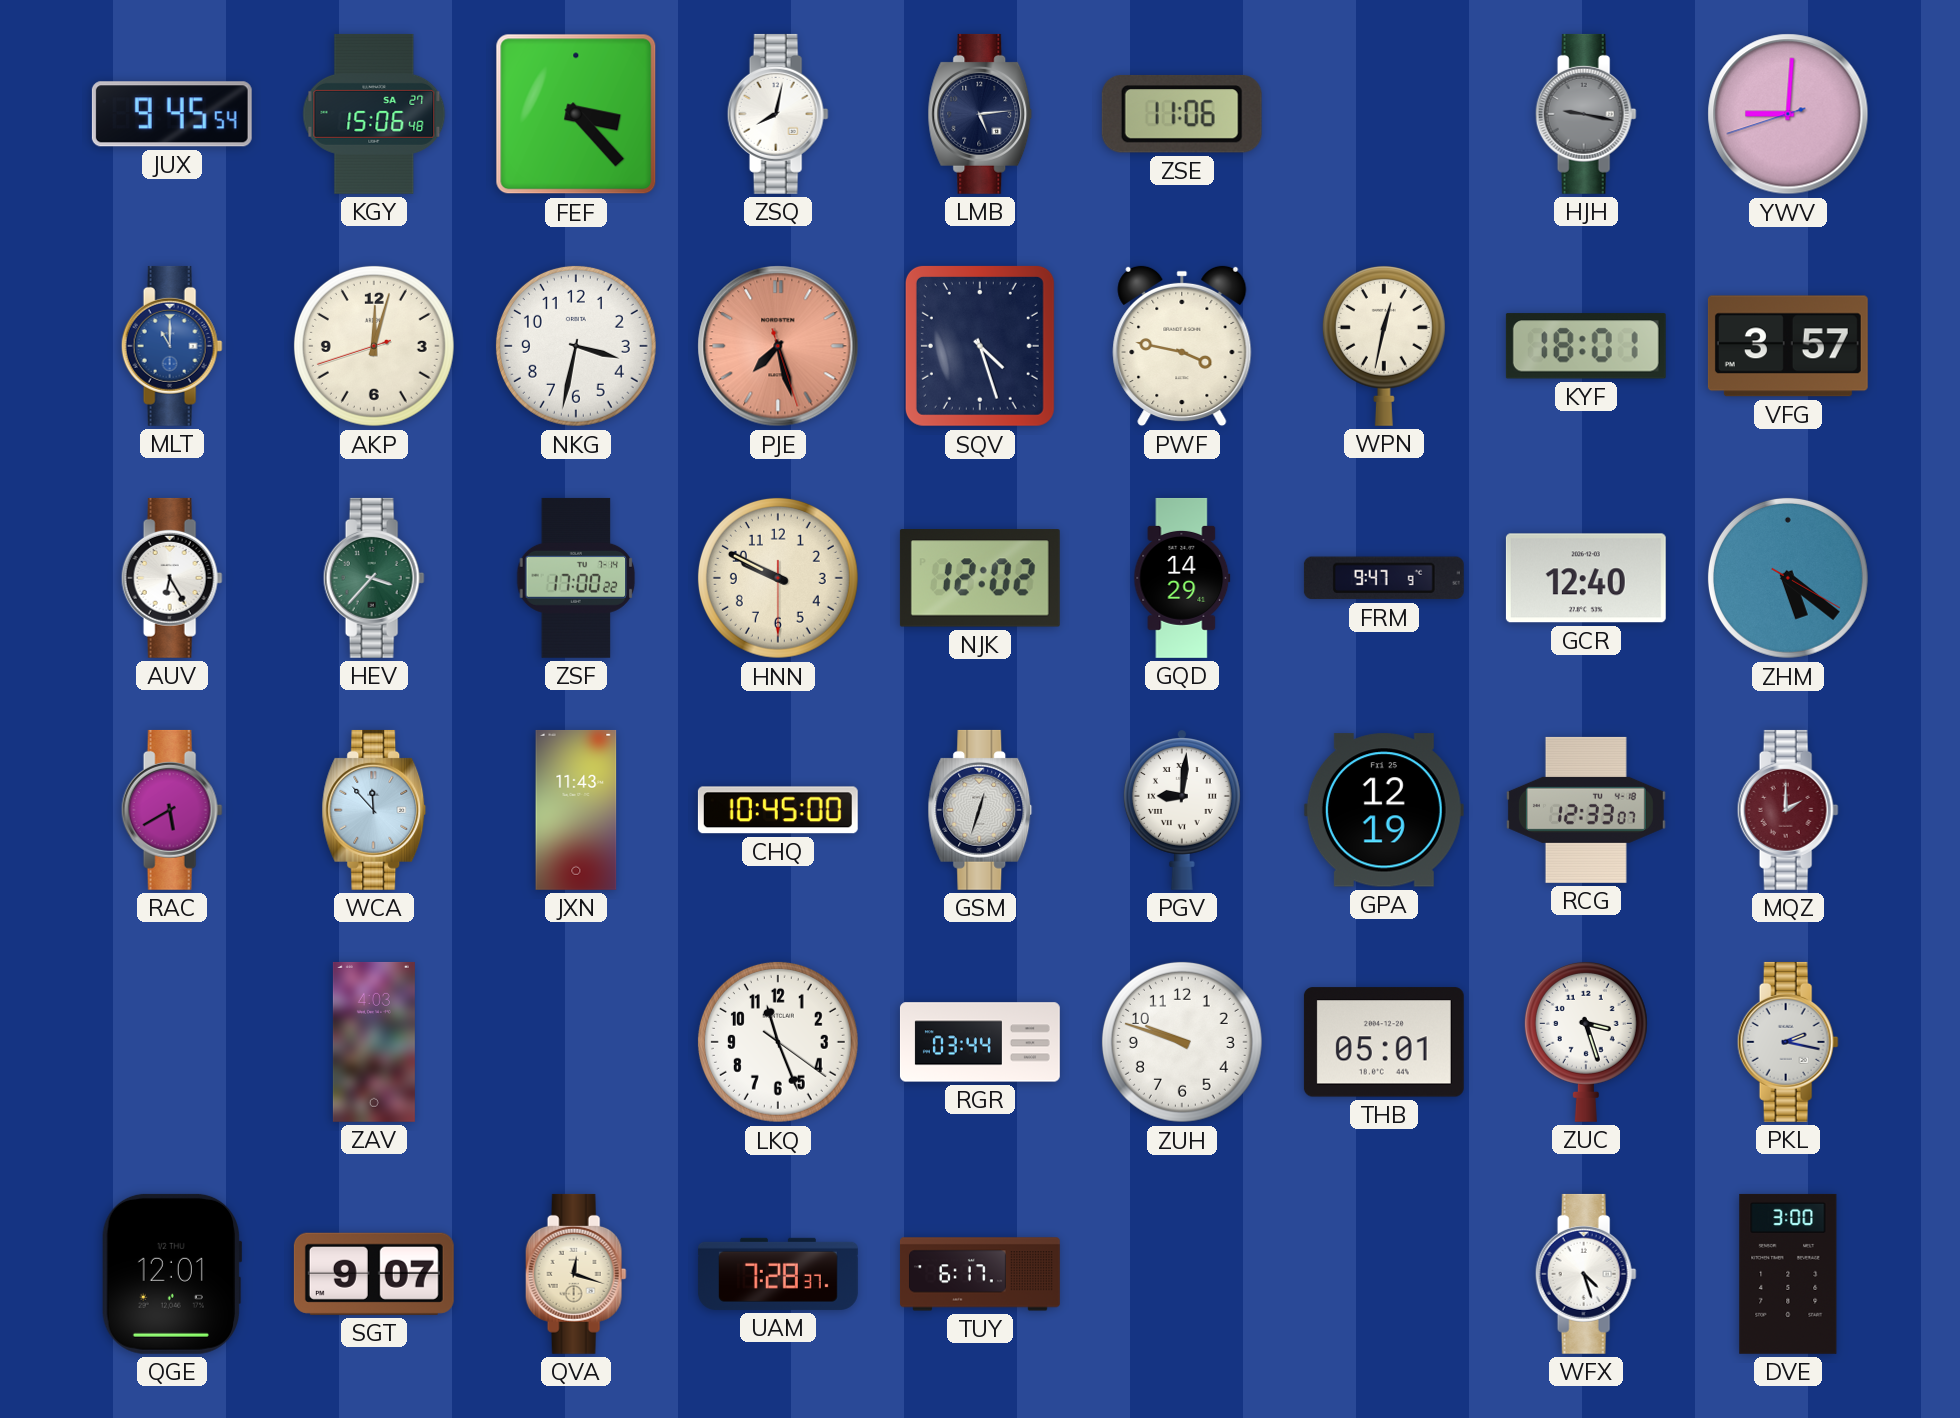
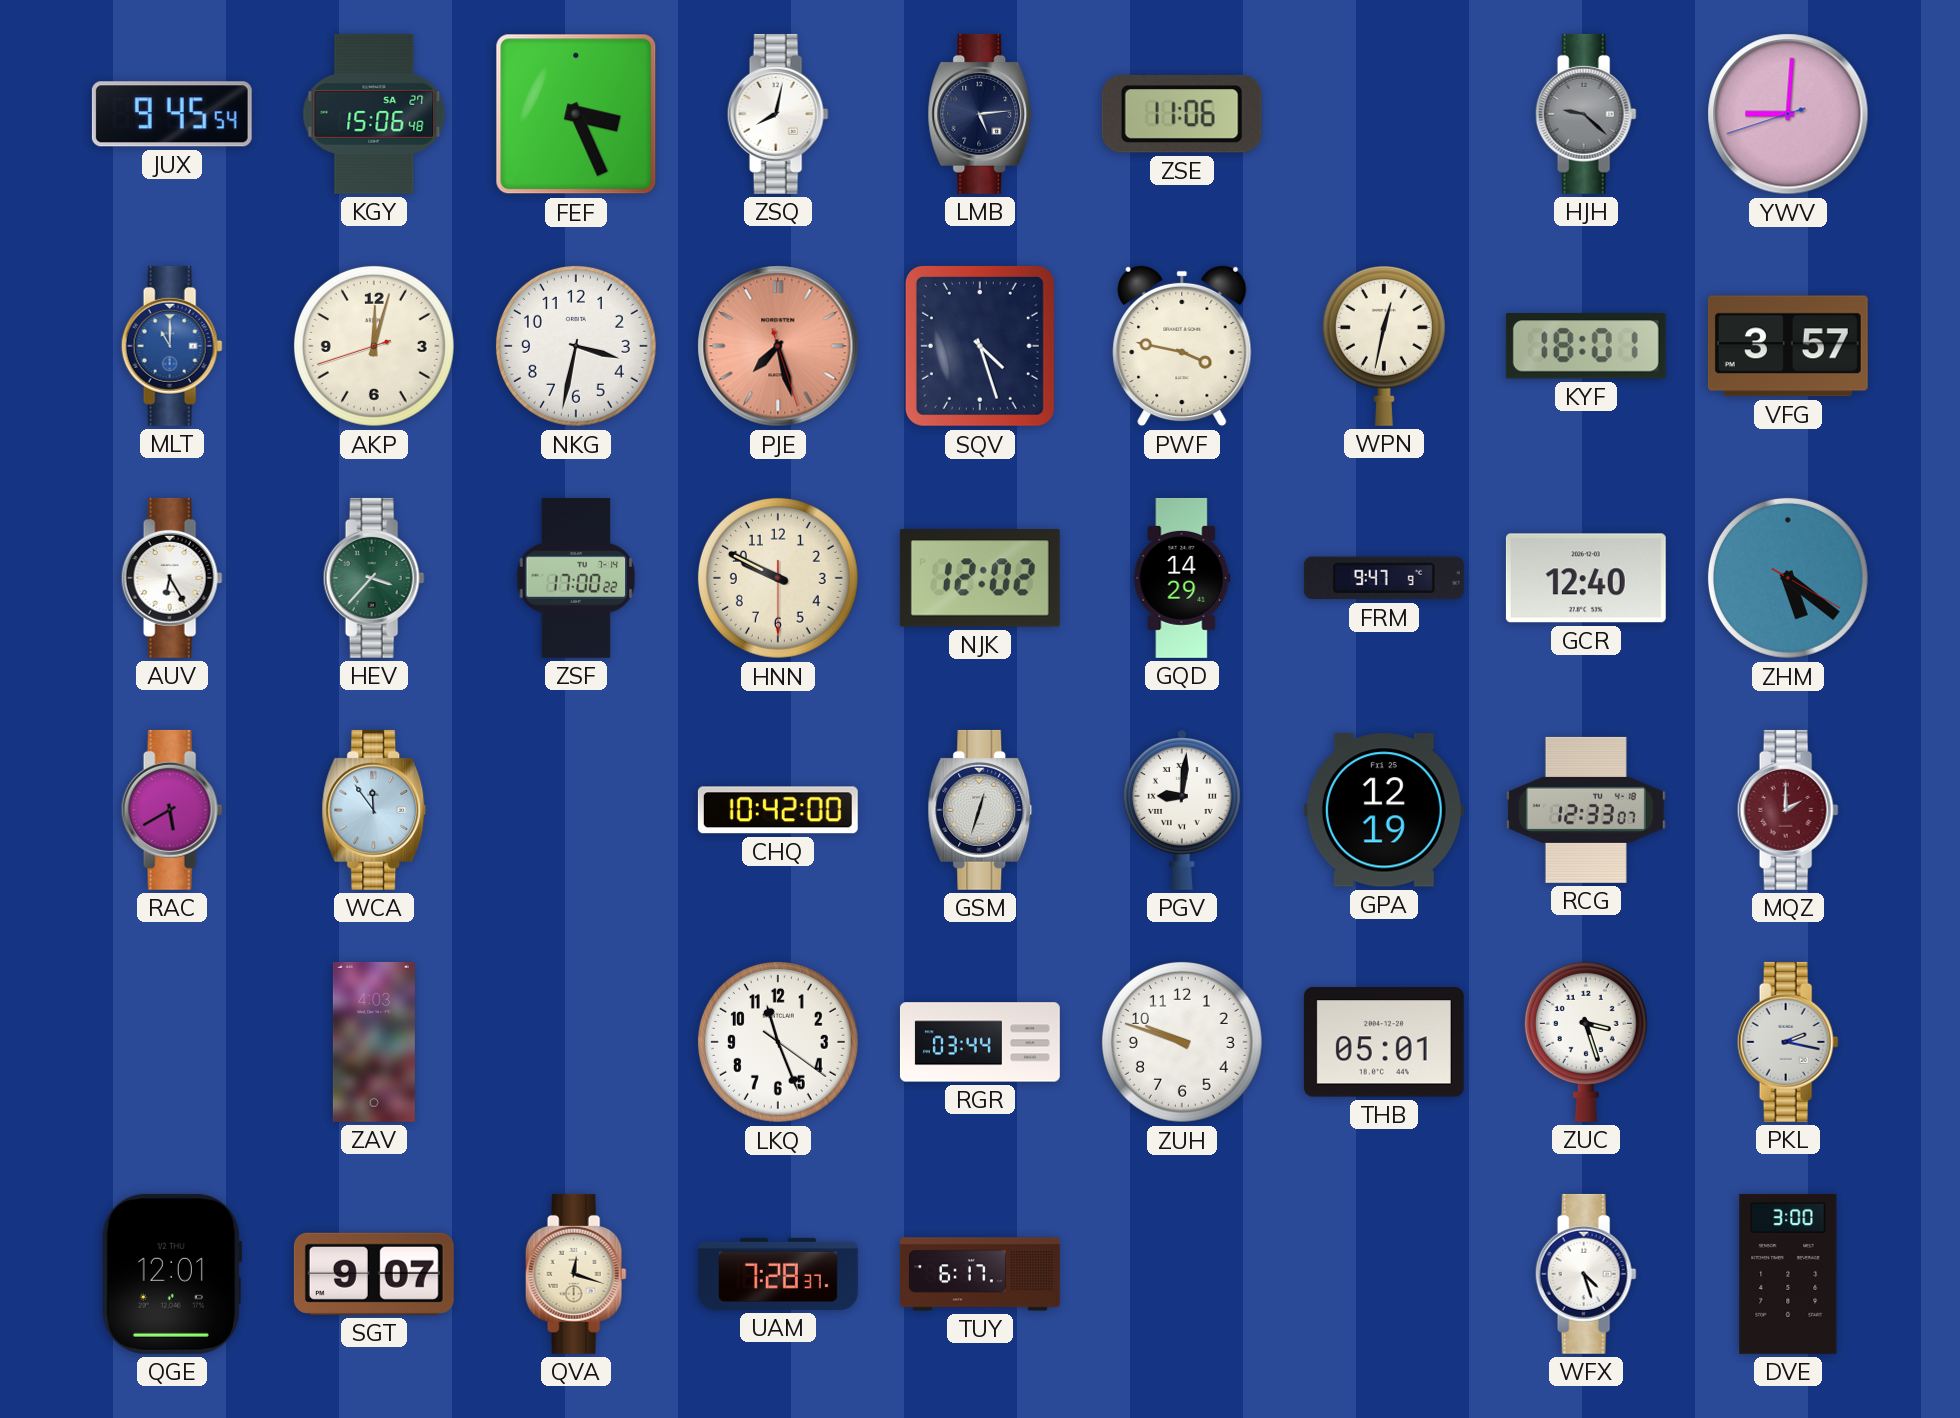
FEF: 3:23 -> 3:26 (576, 114)
HJH: 9:17 -> 9:22 (1586, 114)
WCA: 11:53 -> 11:54 (374, 810)
JXN: 11:43 -> none (576, 810)
CHQ: 10:45 -> 10:42 (778, 810)
